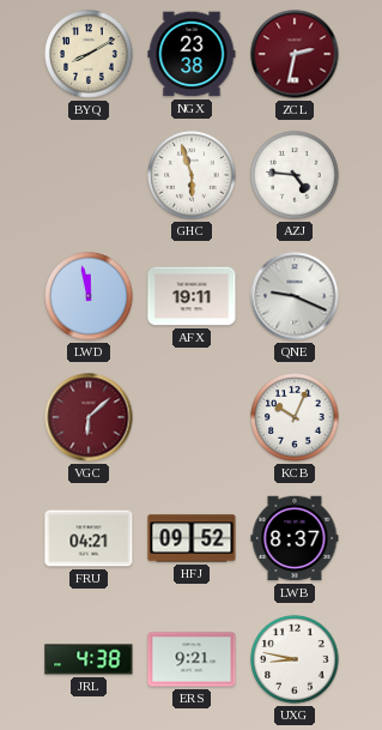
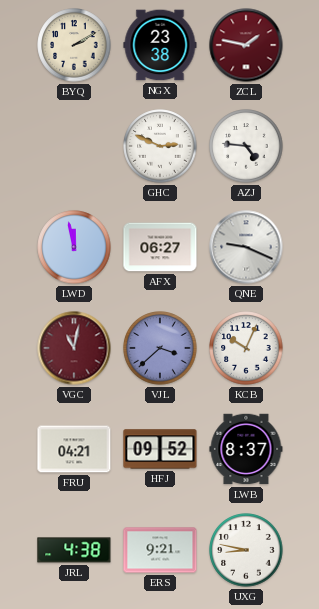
BYQ: 8:10 -> 2:10 (74, 45)
ZCL: 2:32 -> 1:47 (246, 45)
GHC: 5:57 -> 2:49 (160, 146)
AFX: 19:11 -> 06:27 (160, 247)
VGC: 6:08 -> 11:02 (74, 348)
VJL: none -> 3:38 (160, 348)
